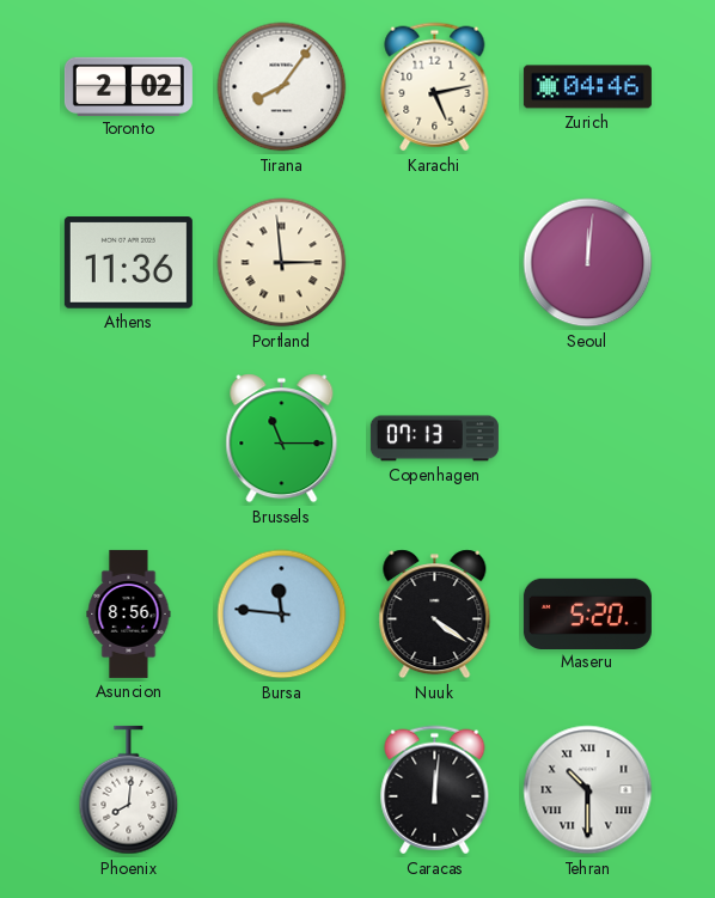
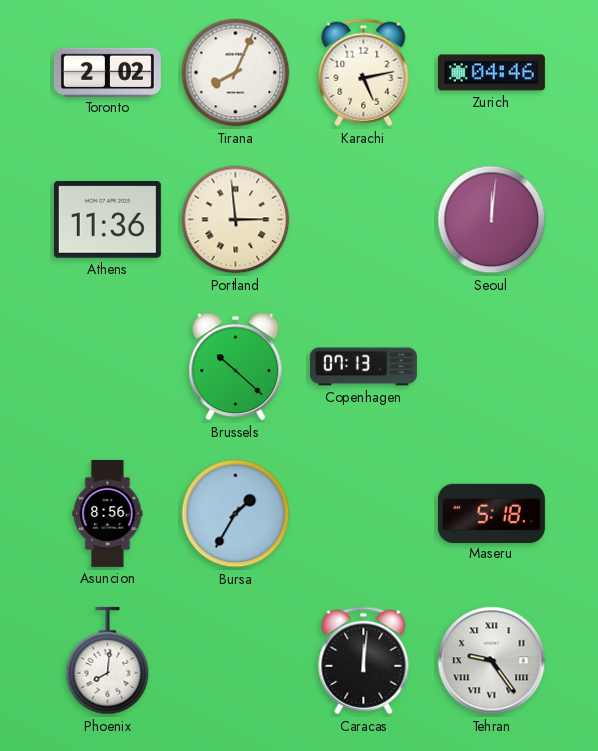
Tirana: 8:06 -> 8:04 (236, 73)
Brussels: 11:15 -> 10:22 (236, 367)
Bursa: 11:46 -> 1:35 (236, 514)
Nuuk: 4:21 -> none (435, 615)
Maseru: 5:20 -> 5:18 (491, 513)
Tehran: 10:30 -> 9:24 (492, 661)
